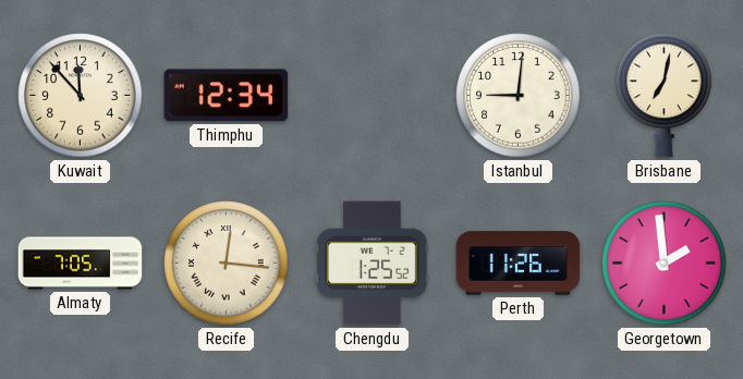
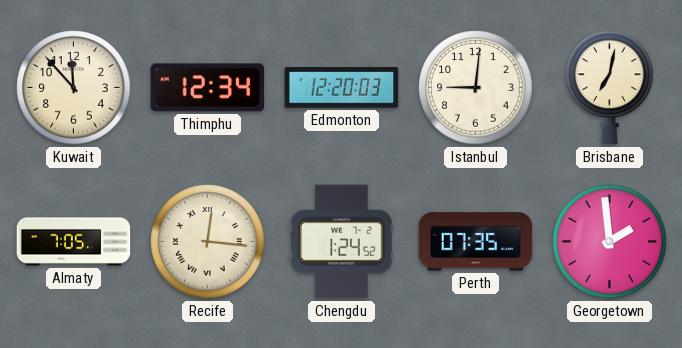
Edmonton: none -> 12:20 (342, 88)
Chengdu: 1:25 -> 1:24 (342, 242)
Perth: 11:26 -> 07:35 (476, 242)
